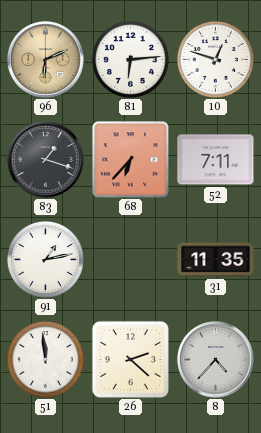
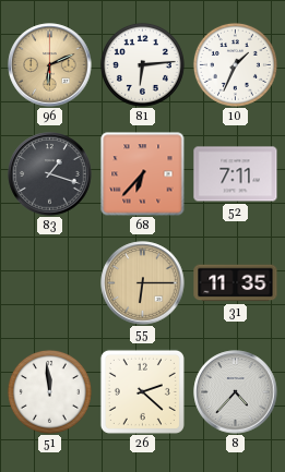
10: 12:48 -> 1:34 (235, 64)
91: 1:13 -> none (45, 259)
55: none -> 6:15 (143, 283)
